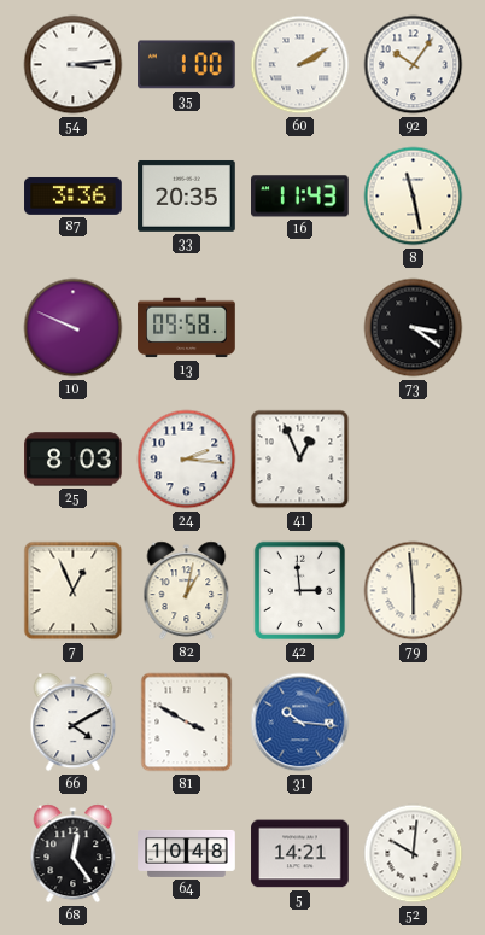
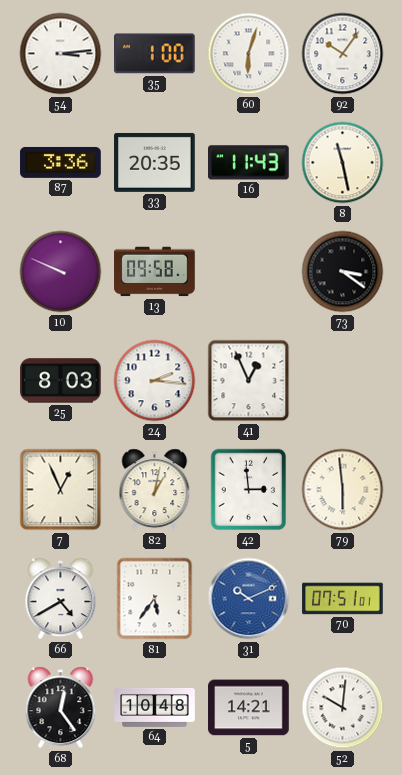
60: 2:10 -> 6:03 (249, 54)
66: 4:10 -> 4:40 (61, 599)
81: 3:50 -> 5:36 (155, 599)
31: 10:16 -> 10:11 (249, 599)
70: none -> 07:51 (343, 599)
